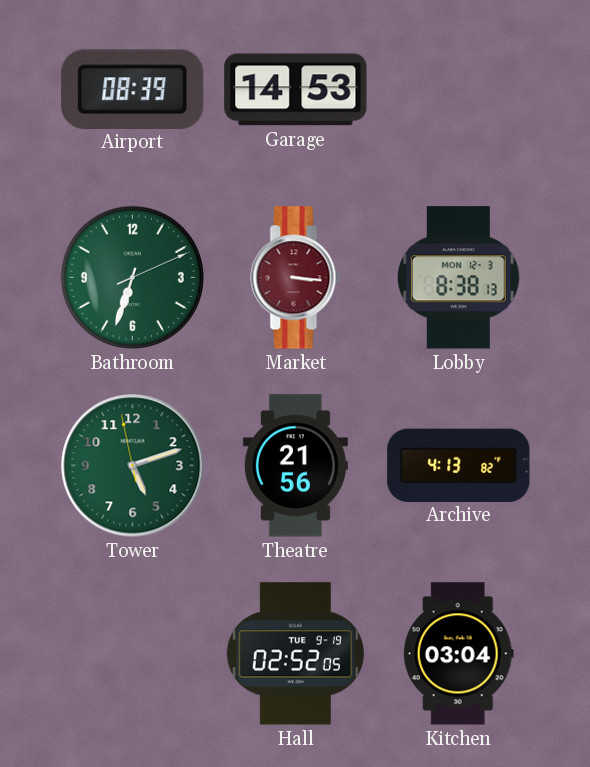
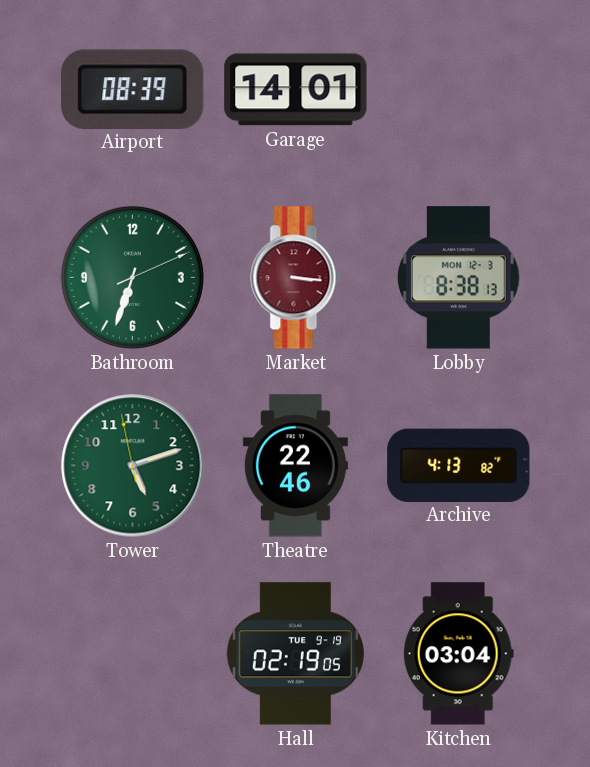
Garage: 14:53 -> 14:01 (296, 90)
Theatre: 21:56 -> 22:46 (295, 466)
Hall: 02:52 -> 02:19 (295, 654)
